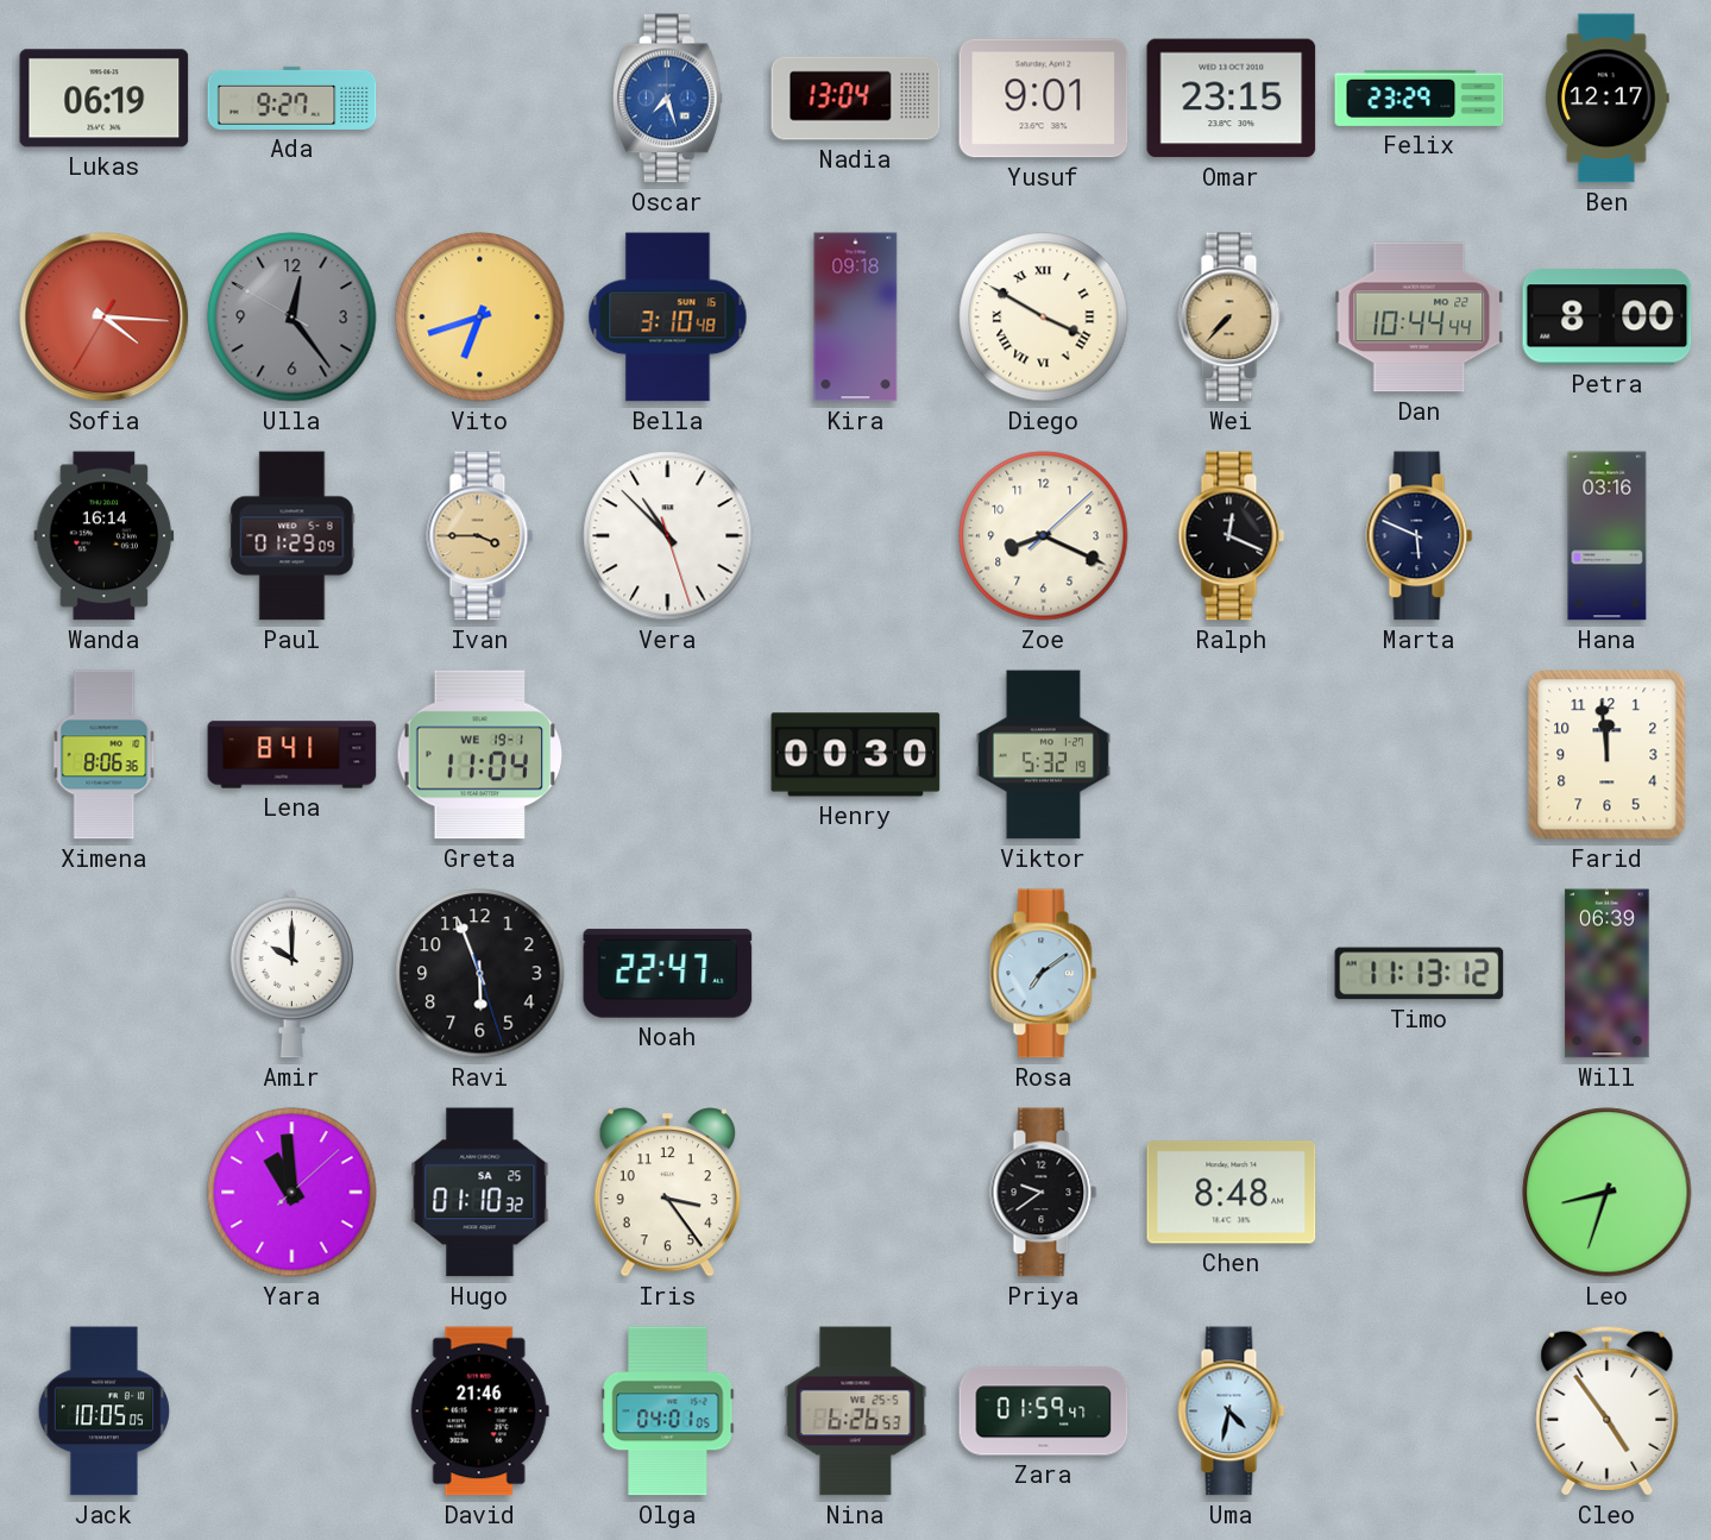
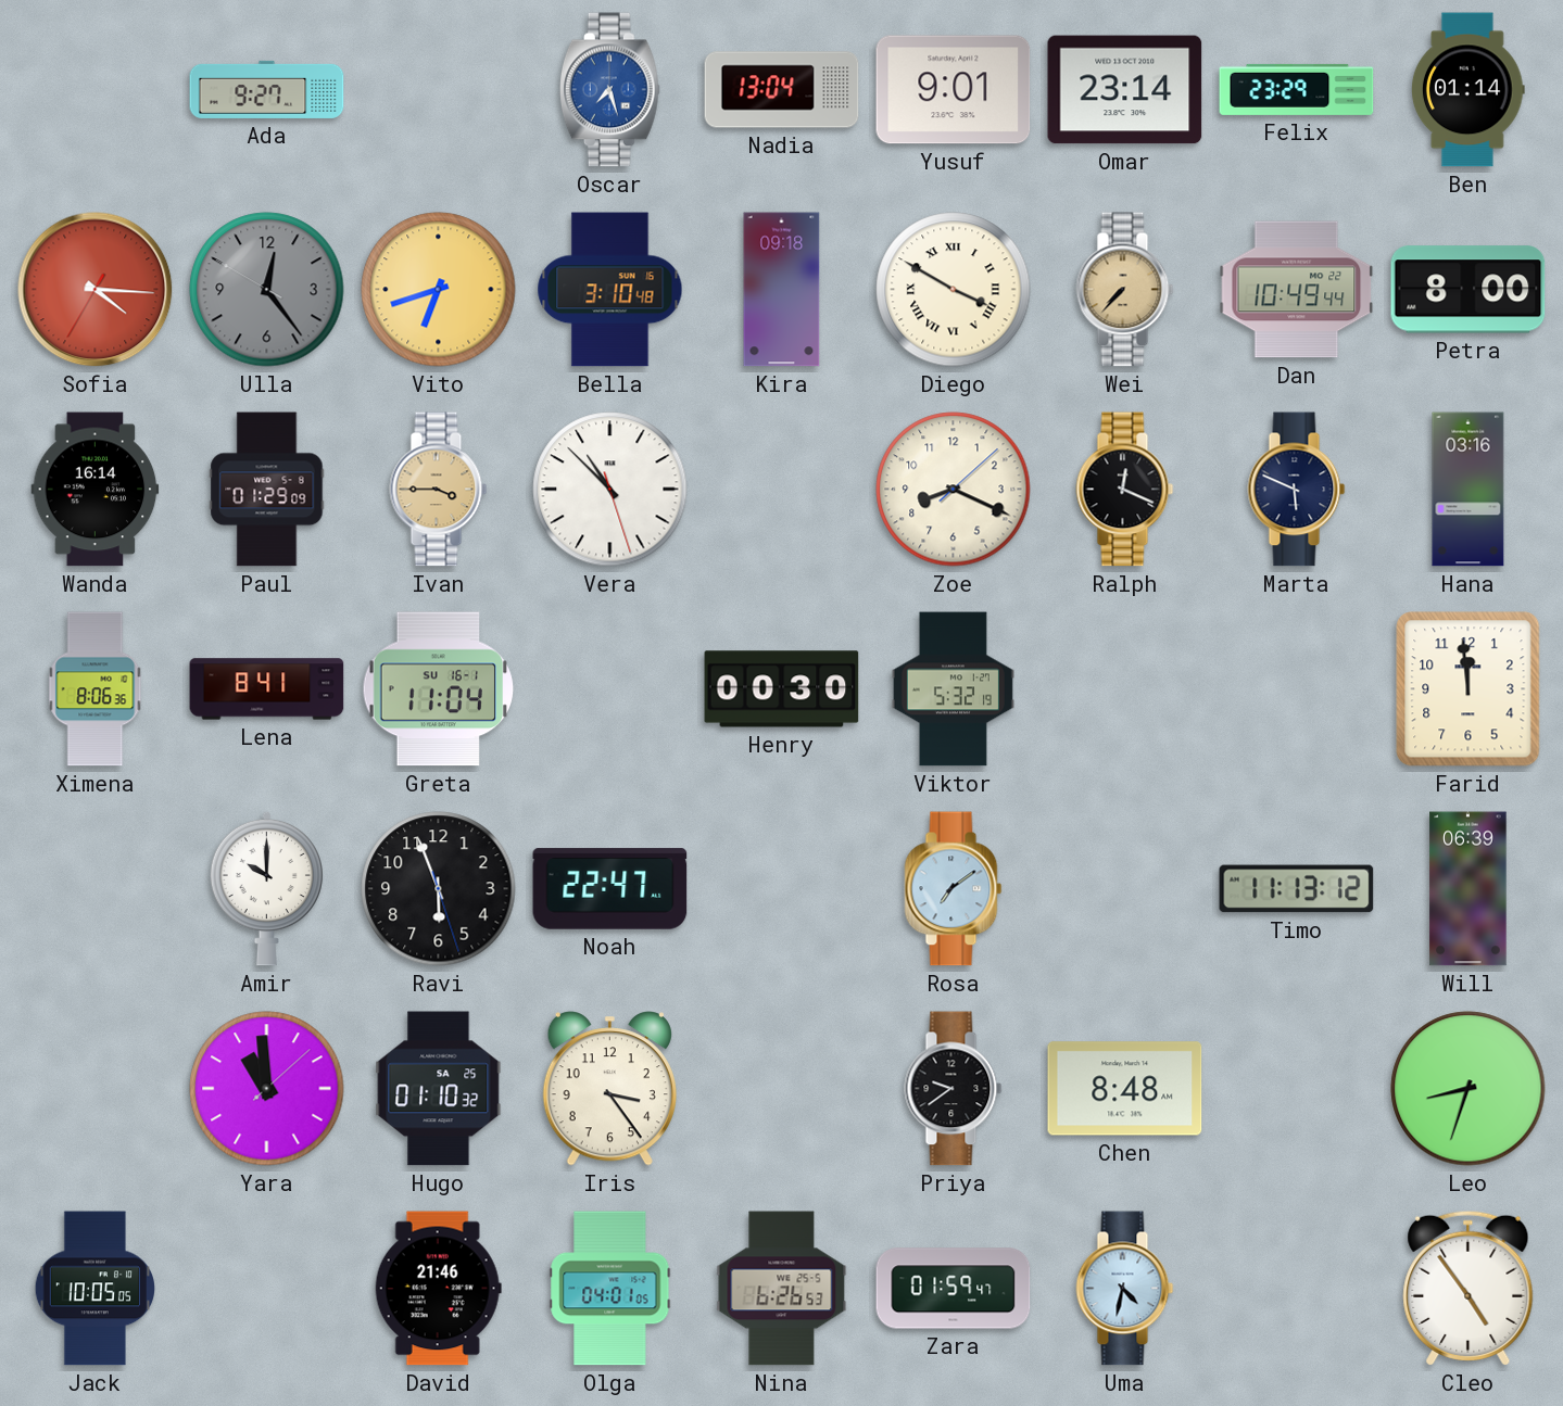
Lukas: 06:19 -> none (105, 99)
Omar: 23:15 -> 23:14 (1125, 90)
Ben: 12:17 -> 01:14 (1467, 90)
Dan: 10:44 -> 10:49 (1297, 290)
Greta date: WE 19-1 -> SU 16-1 (439, 689)
